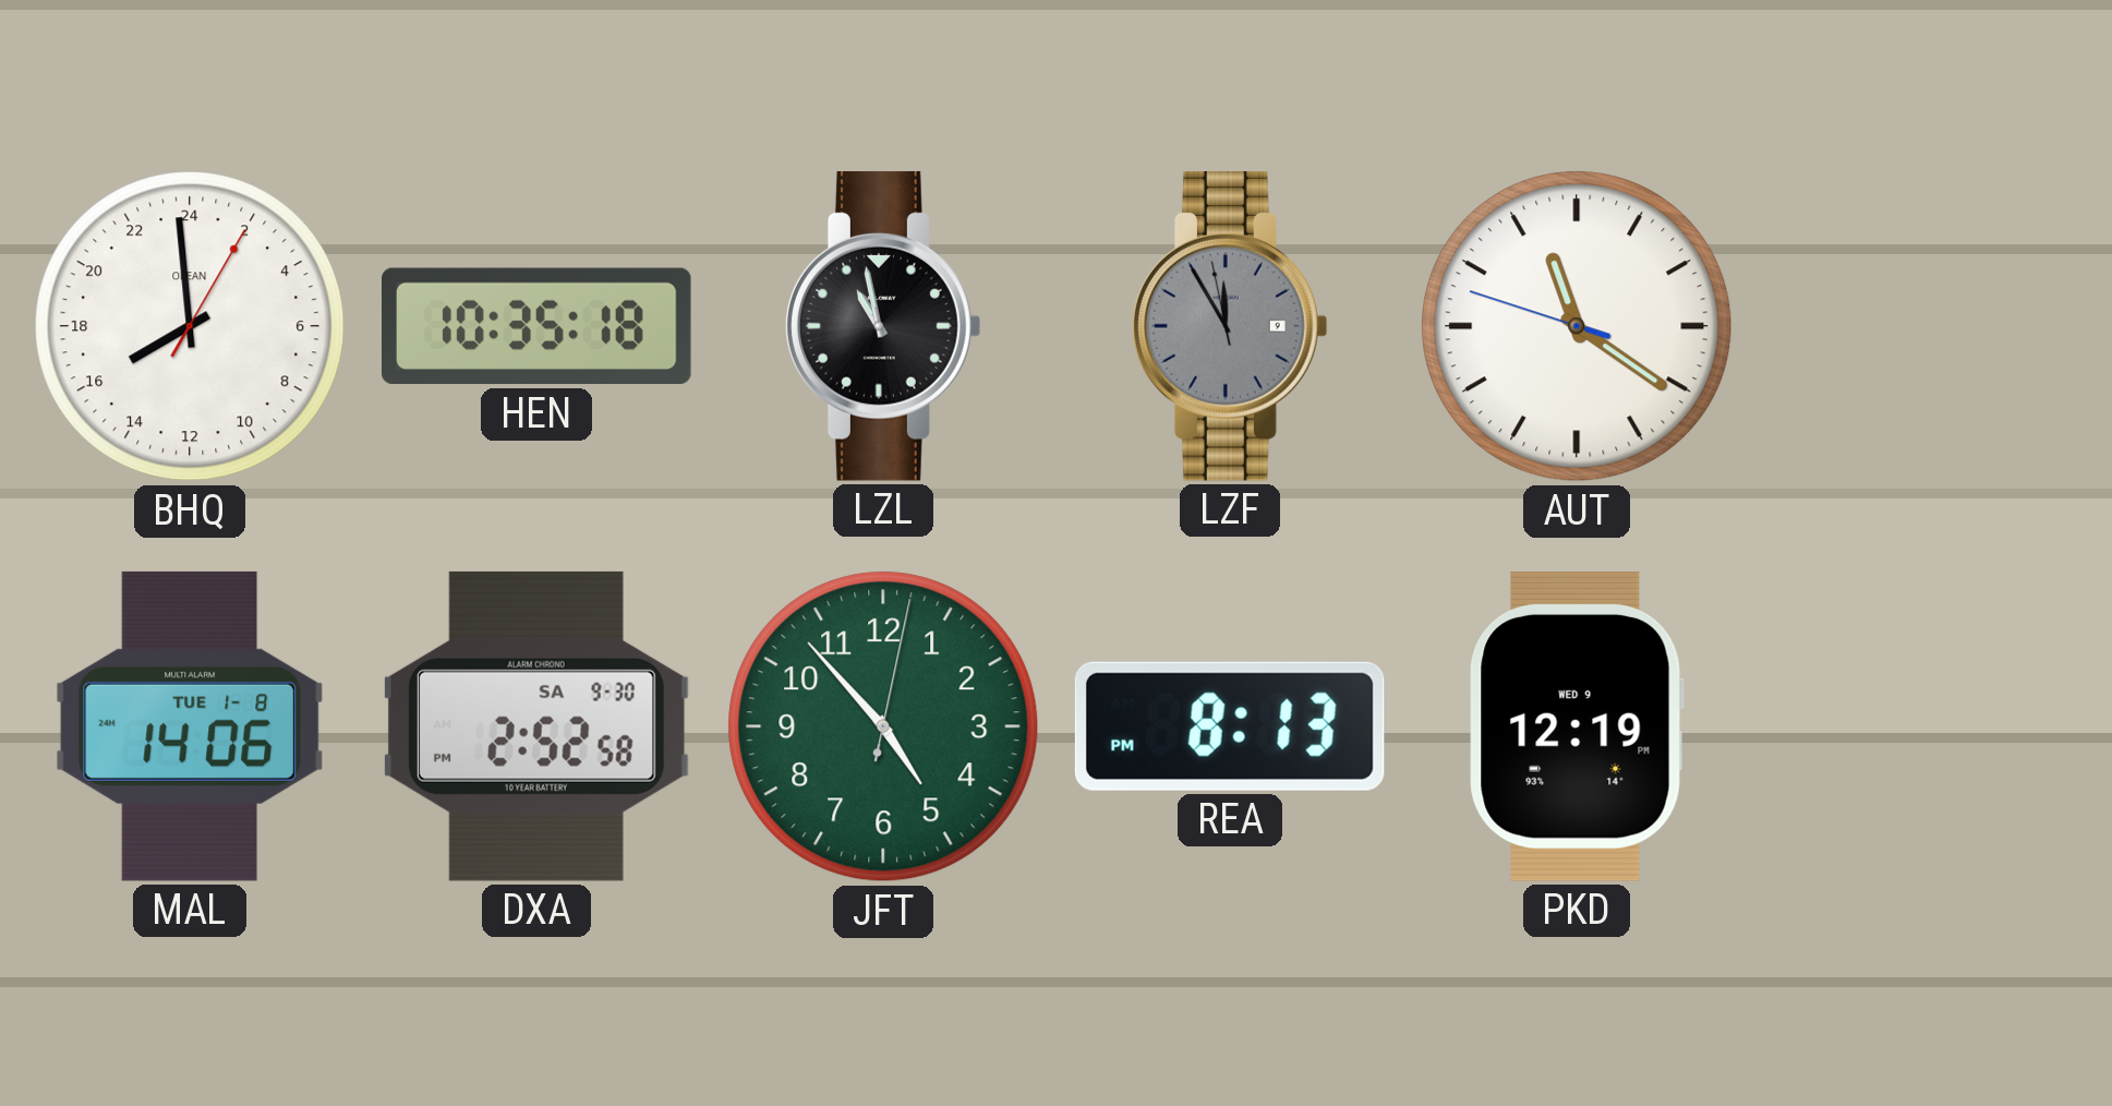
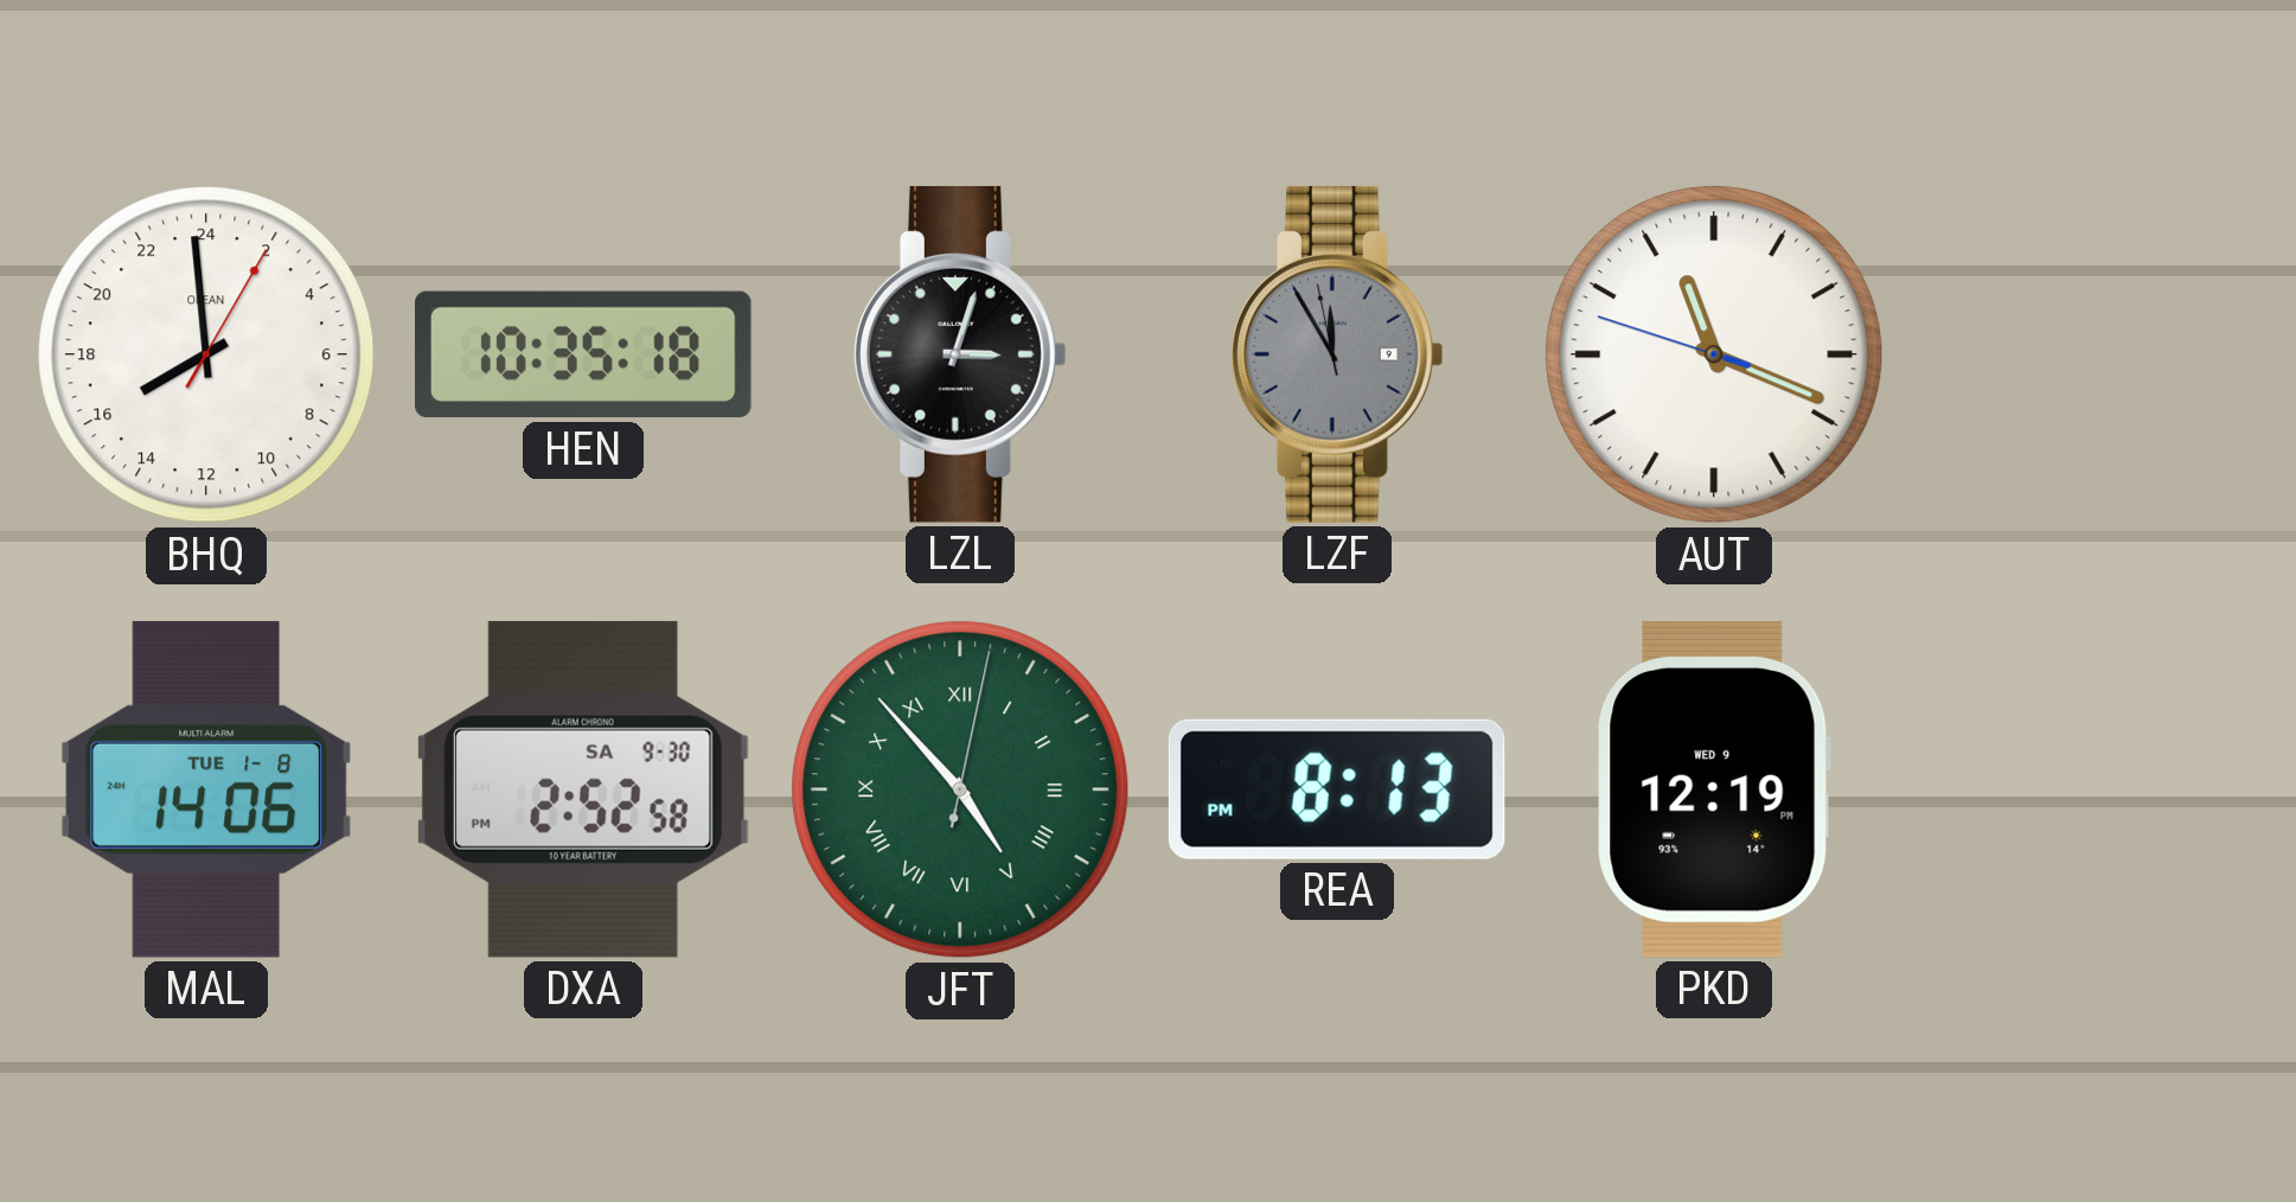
LZL: 10:58 -> 3:03 (961, 354)
AUT: 11:20 -> 11:18 (1714, 354)
JFT numerals: Arabic -> Roman (960, 789)
